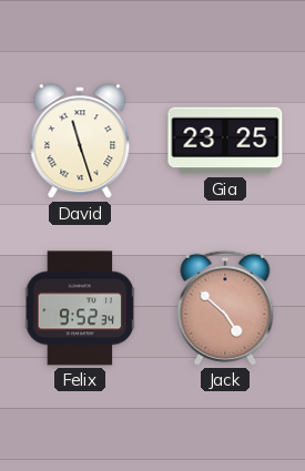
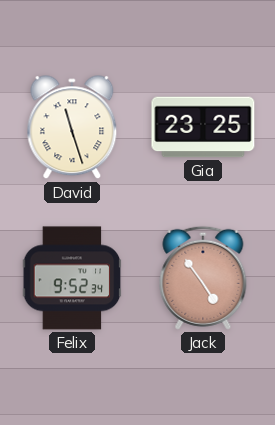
Jack: 4:52 -> 4:54 (203, 278)
